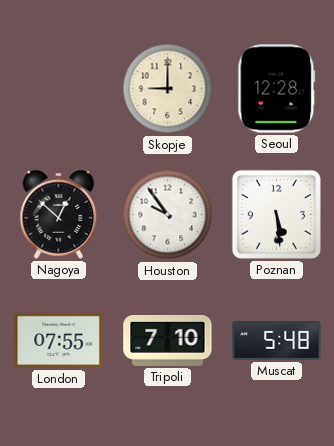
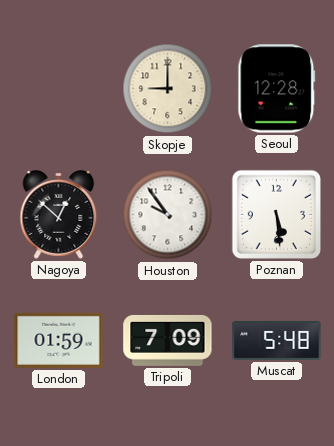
London: 07:55 -> 01:59 (59, 340)
Tripoli: 7:10 -> 7:09 (168, 340)
